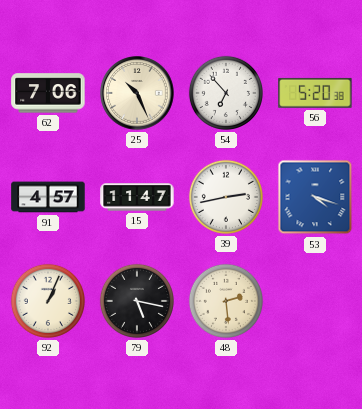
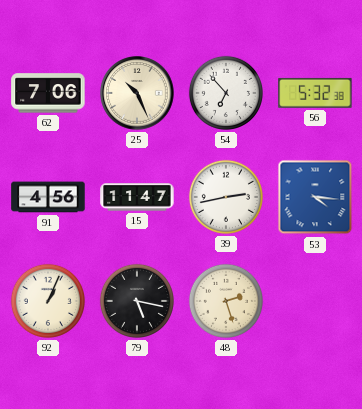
56: 5:20 -> 5:32 (315, 93)
91: 4:57 -> 4:56 (48, 197)
53: 4:18 -> 4:16 (315, 197)
48: 2:29 -> 2:27 (226, 301)
